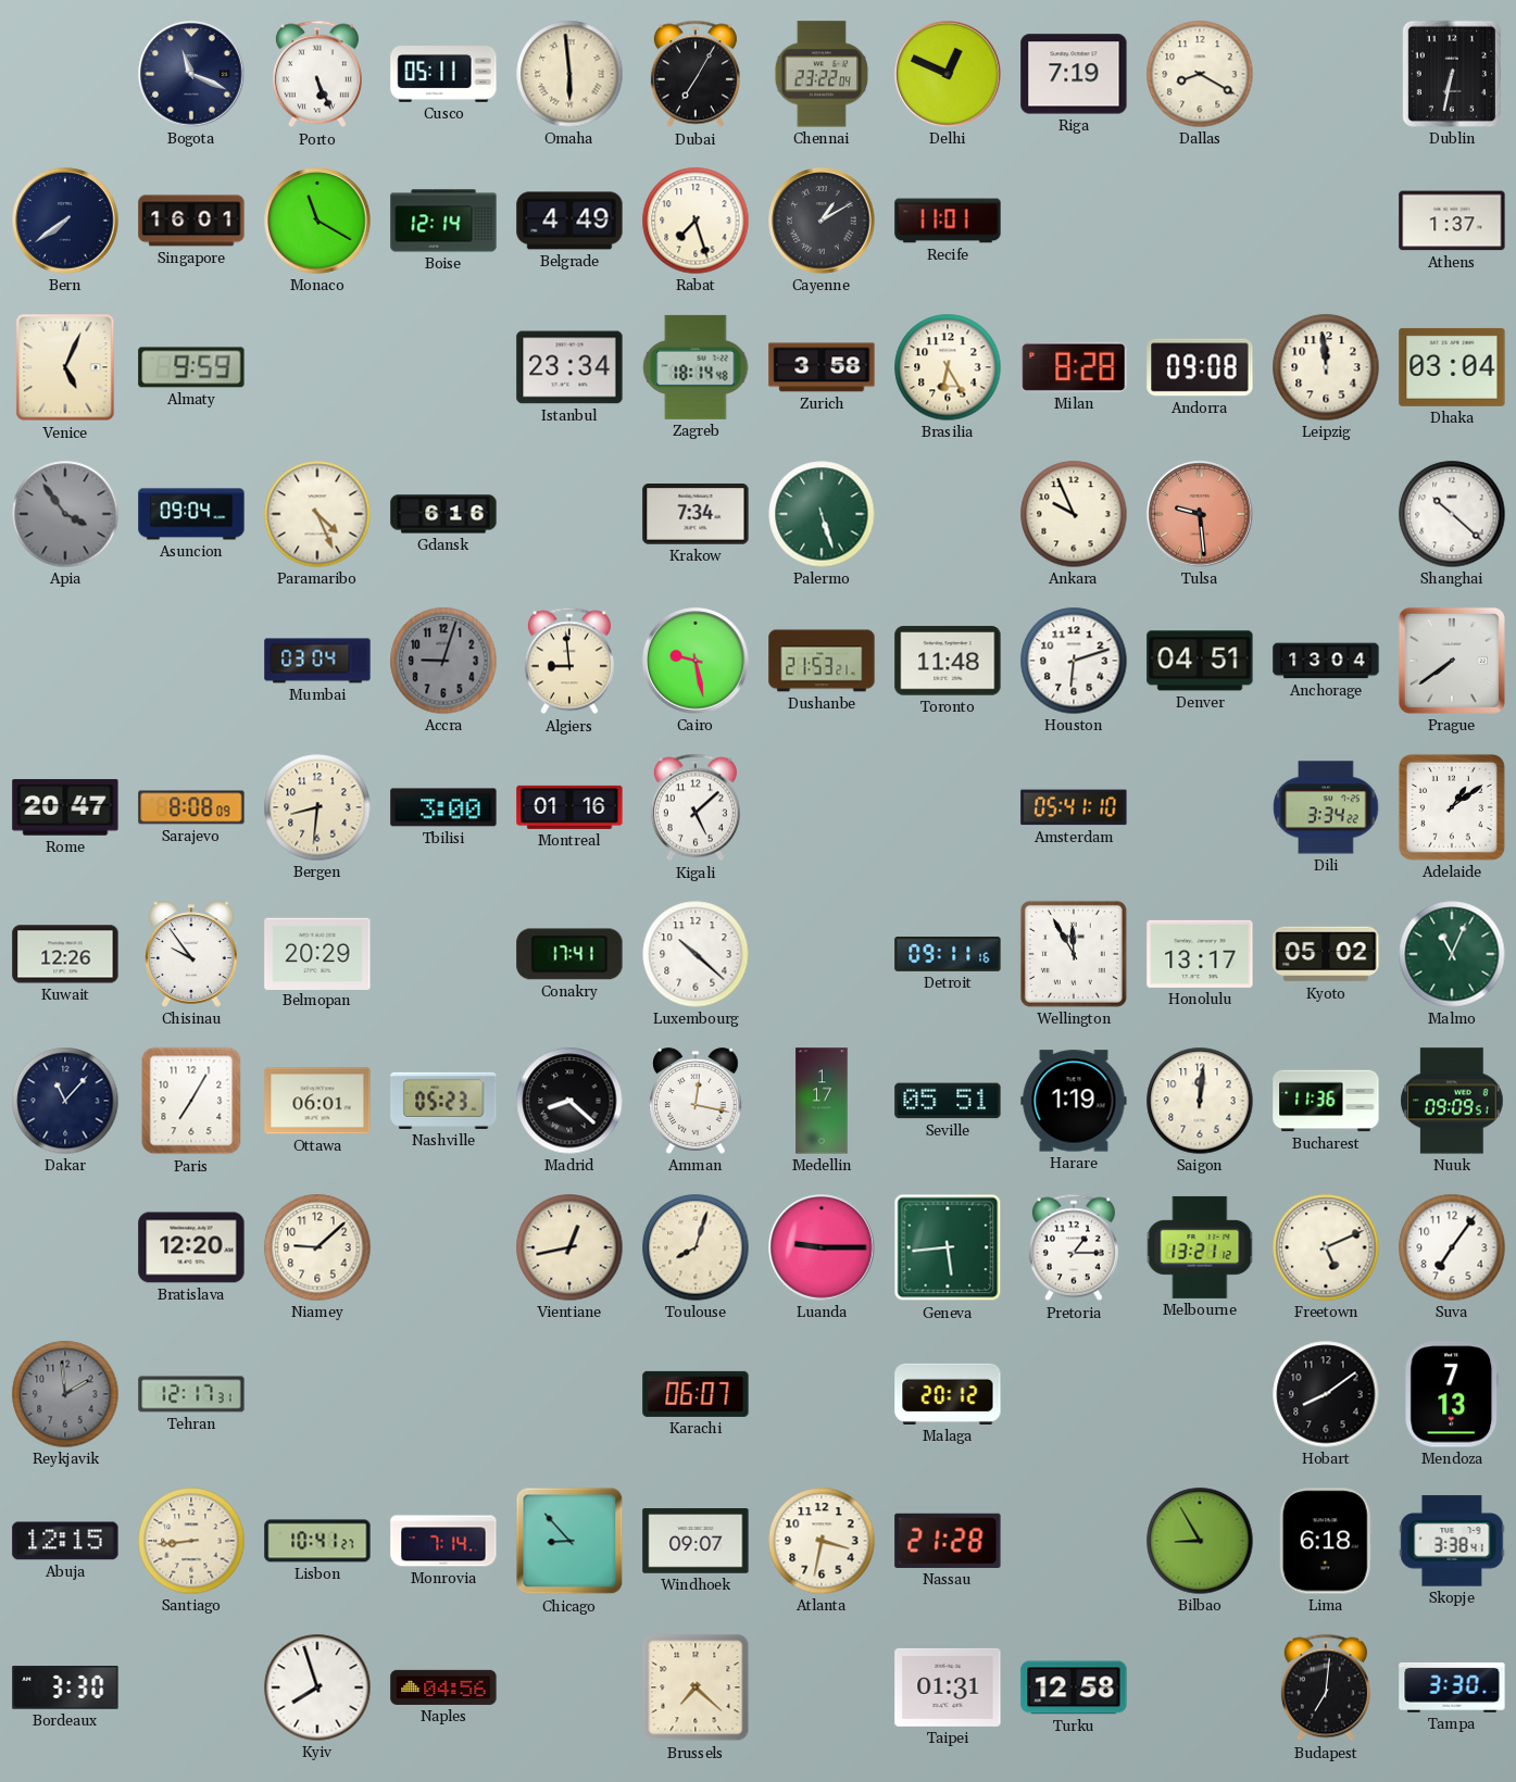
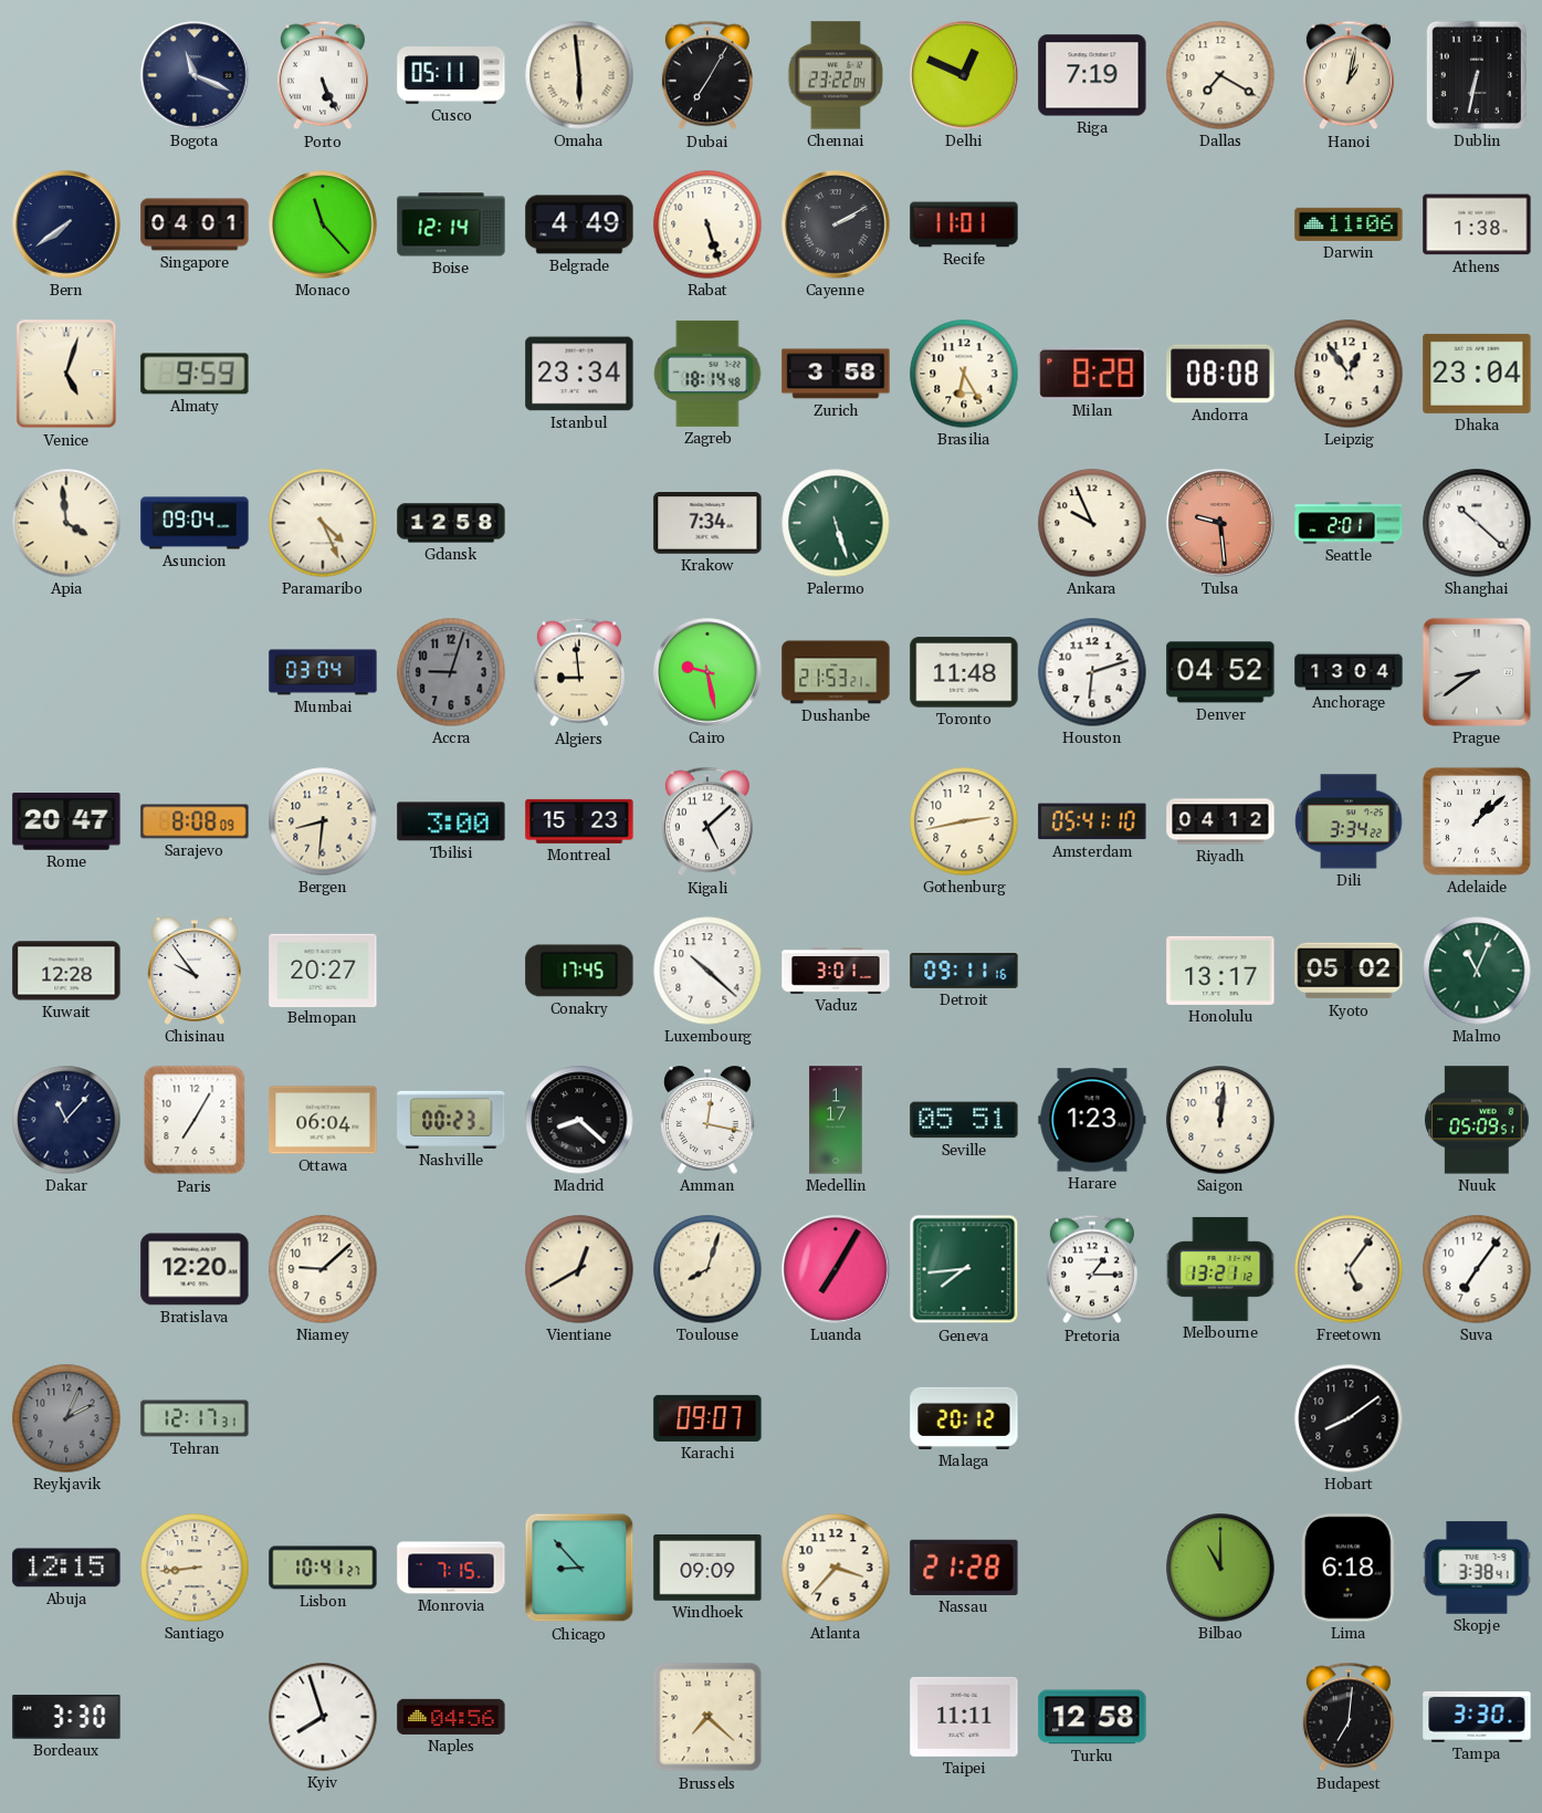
Dallas: 8:20 -> 7:20 (1220, 75)
Hanoi: none -> 1:02 (1349, 75)
Singapore: 16:01 -> 04:01 (195, 224)
Monaco: 11:20 -> 11:23 (323, 224)
Rabat: 7:27 -> 5:27 (707, 224)
Cayenne: 1:10 -> 2:10 (836, 224)
Darwin: none -> 11:06 (1349, 224)
Athens: 1:37 -> 1:38 (1477, 224)
Venice: 5:04 -> 5:03 (66, 374)
Andorra: 09:08 -> 08:08 (1220, 374)
Leipzig: 11:59 -> 12:54 (1349, 374)
Dhaka: 03:04 -> 23:04 (1477, 374)
Apia: 3:54 -> 3:59 (66, 523)
Apia dial: grey -> cream (66, 523)
Gdansk: 6:16 -> 12:58 (451, 523)
Seattle: none -> 2:01 (1349, 523)
Denver: 04:51 -> 04:52 (1220, 672)
Prague: 7:39 -> 8:39 (1477, 672)
Montreal: 01:16 -> 15:23 (579, 821)
Gothenburg: none -> 2:43 (964, 821)
Riyadh: none -> 04:12 (1220, 821)
Adelaide: 1:09 -> 1:08 (1477, 821)
Kuwait: 12:26 -> 12:28 (66, 971)
Belmopan: 20:29 -> 20:27 (323, 970)
Conakry: 17:41 -> 17:45 (579, 971)
Vaduz: none -> 3:01 (836, 971)
Wellington: 11:55 -> none (1074, 954)
Ottawa: 06:01 -> 06:04 (323, 1120)
Nashville: 05:23 -> 00:23 (451, 1120)
Harare: 1:19 -> 1:23 (1092, 1120)
Bucharest: 11:36 -> none (1326, 1101)
Nuuk: 09:09 -> 05:09 (1477, 1120)
Vientiane: 12:43 -> 12:40 (579, 1269)
Luanda: 9:15 -> 7:05 (836, 1269)
Geneva: 5:44 -> 7:44 (964, 1269)
Freetown: 5:11 -> 5:06 (1349, 1269)
Reykjavik: 1:59 -> 2:04 (66, 1418)
Karachi: 06:07 -> 09:07 (707, 1418)
Mendoza: 7:13 -> none (1452, 1394)
Monrovia: 7:14 -> 7:15 (451, 1568)
Windhoek: 09:07 -> 09:09 (707, 1569)
Atlanta: 3:32 -> 3:37 (836, 1568)
Bilbao: 8:55 -> 11:00 (1220, 1568)
Taipei: 01:31 -> 11:11 (964, 1717)
